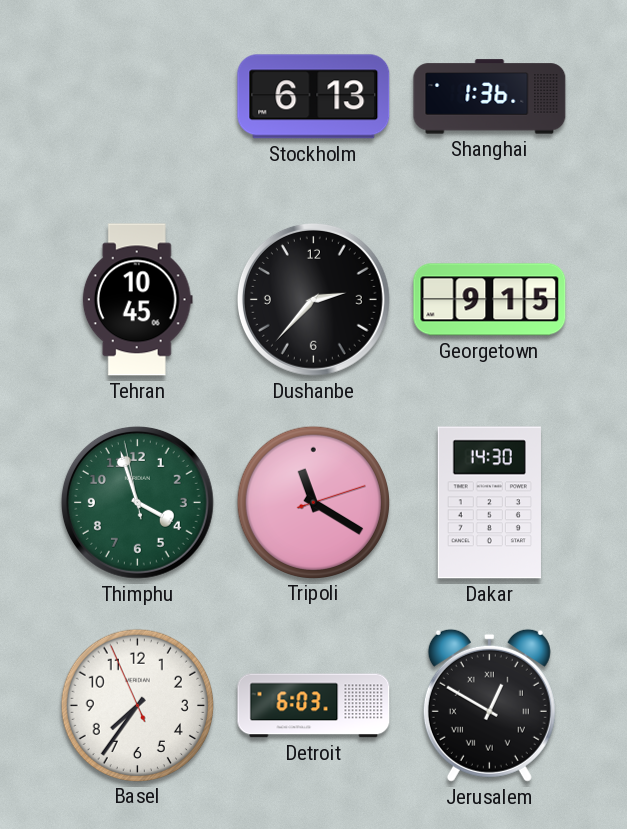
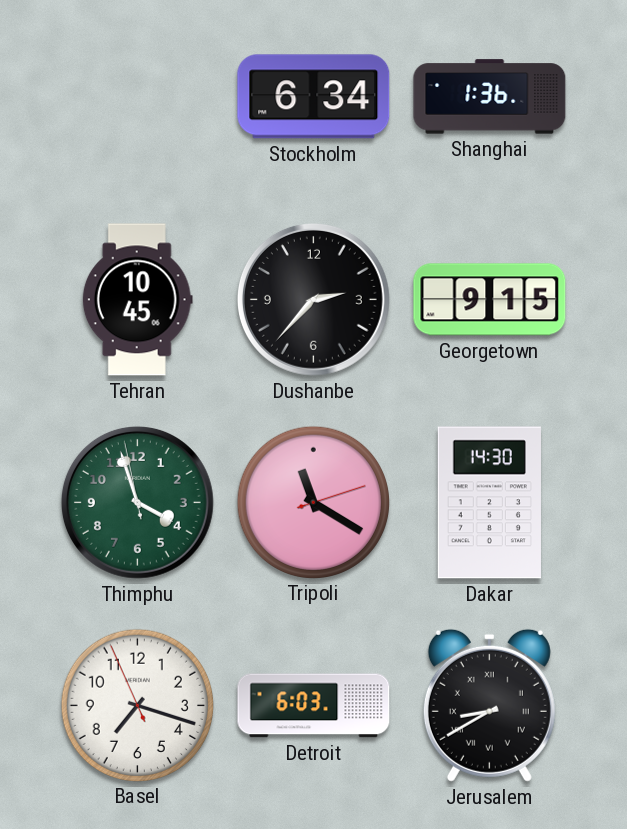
Stockholm: 6:13 -> 6:34 (314, 97)
Basel: 7:35 -> 7:17 (137, 705)
Jerusalem: 12:50 -> 8:40 (489, 705)
